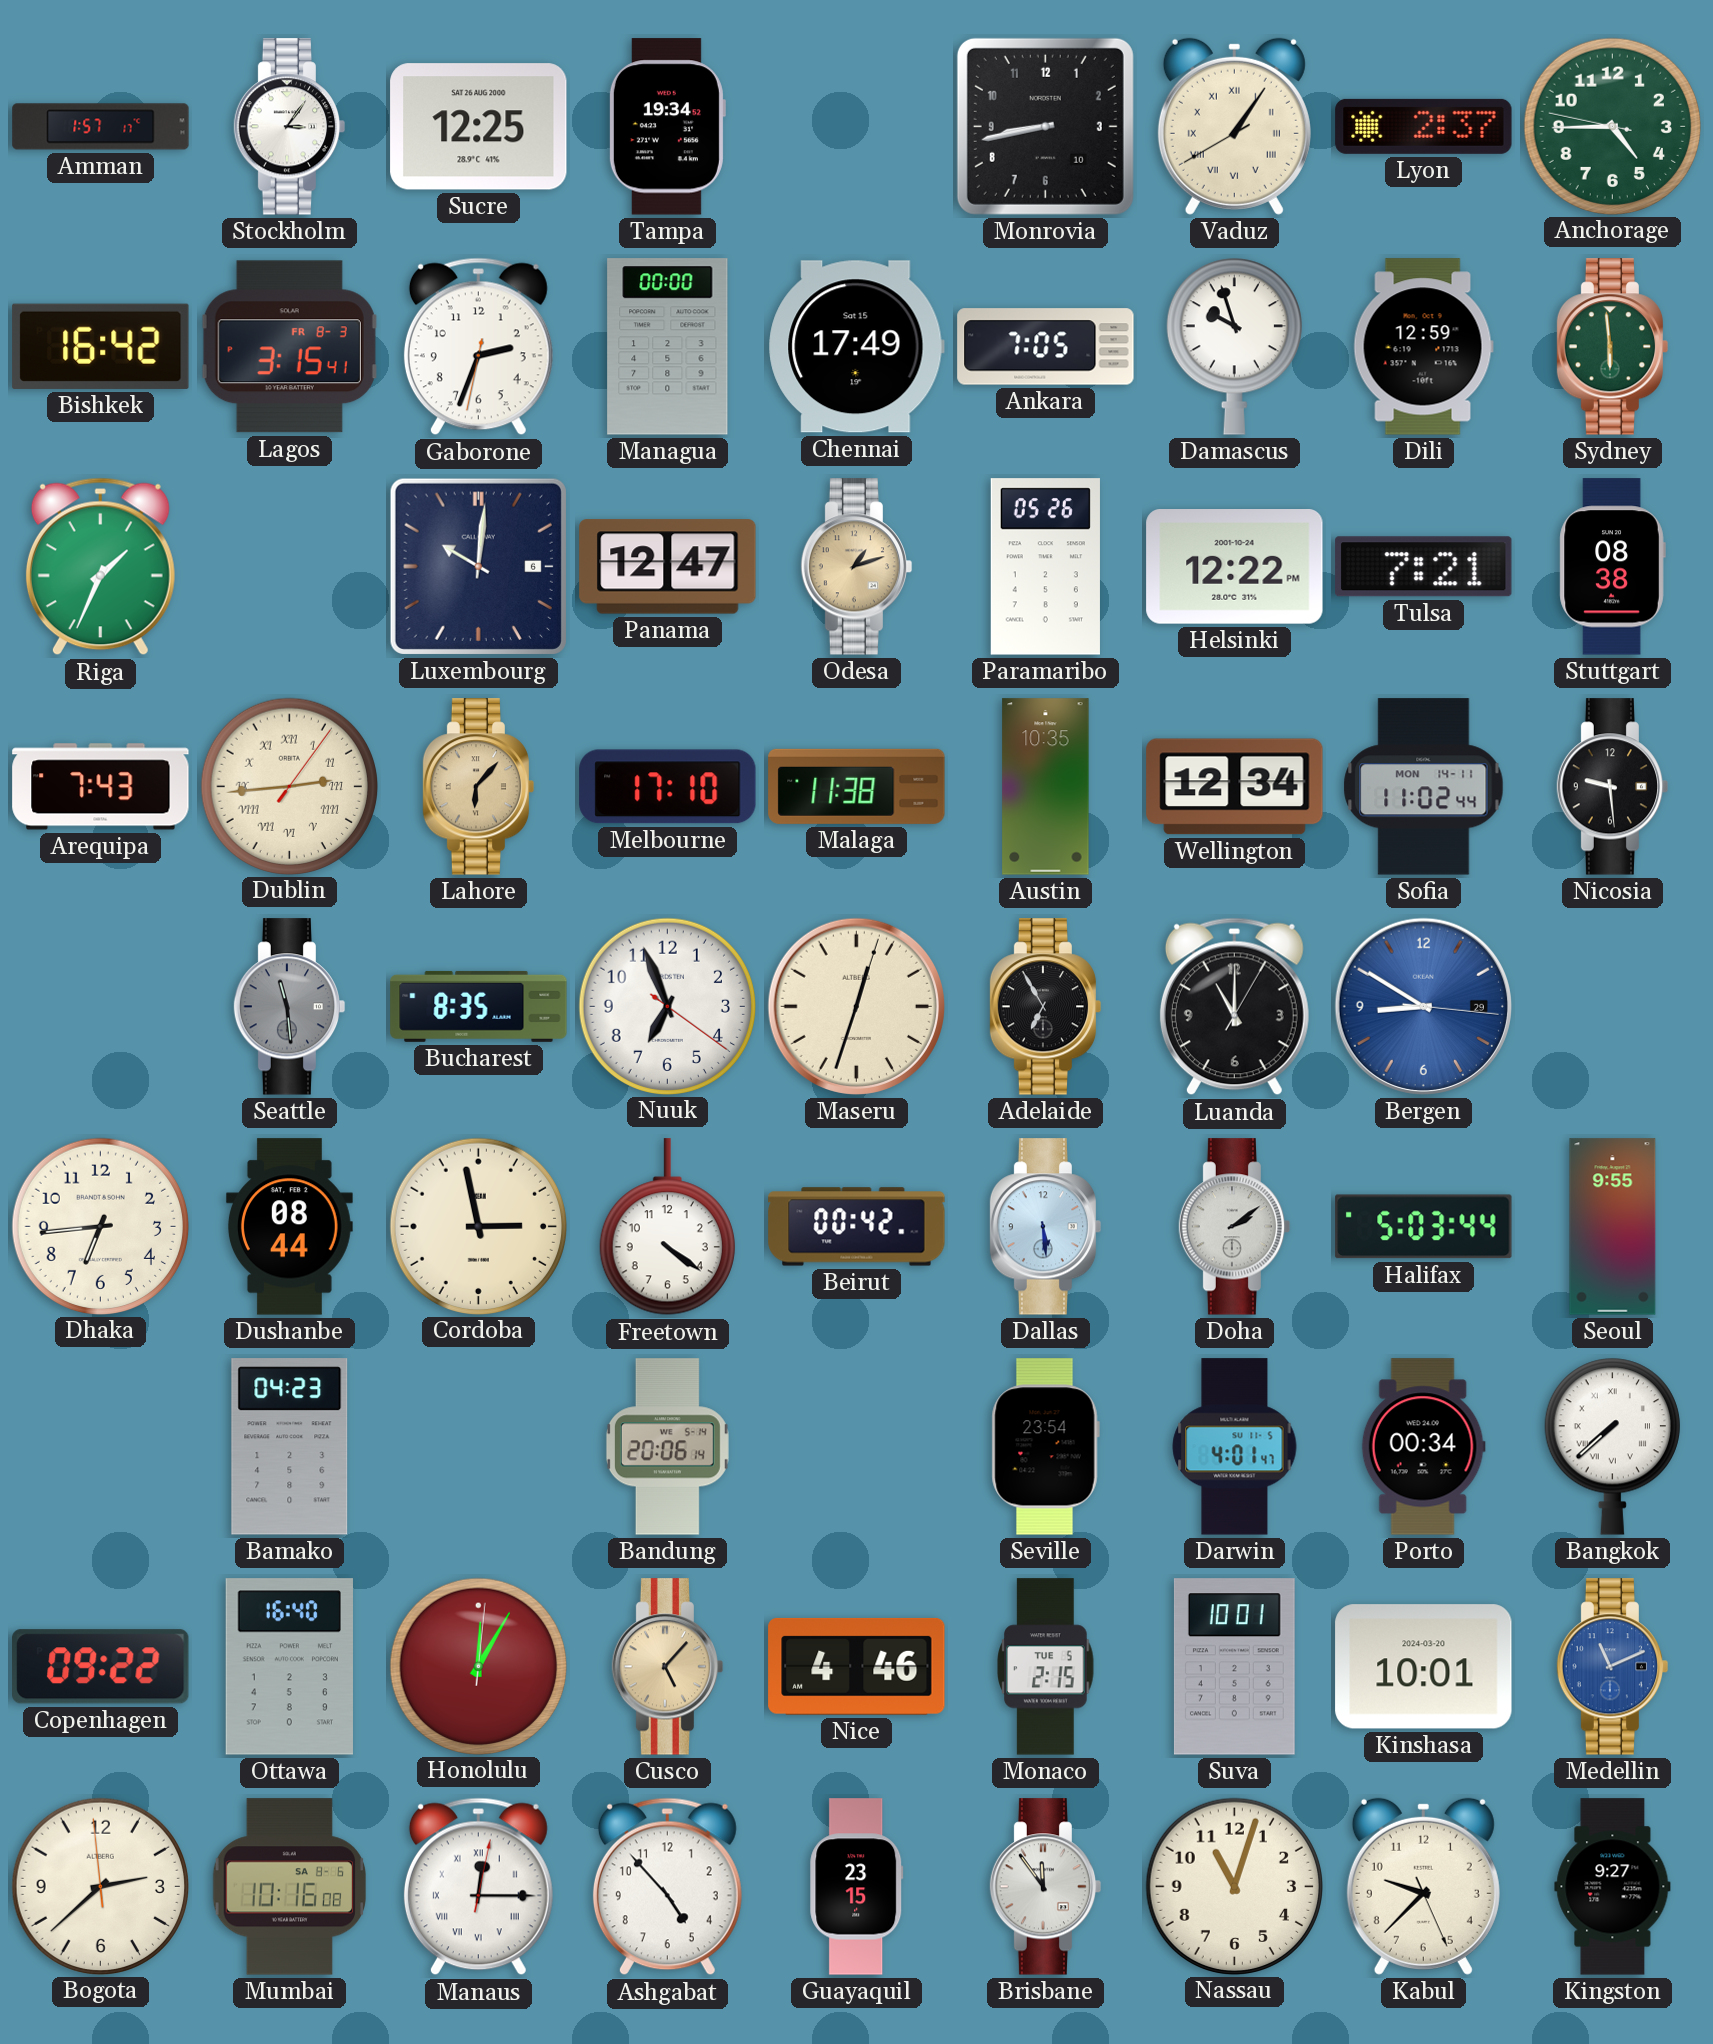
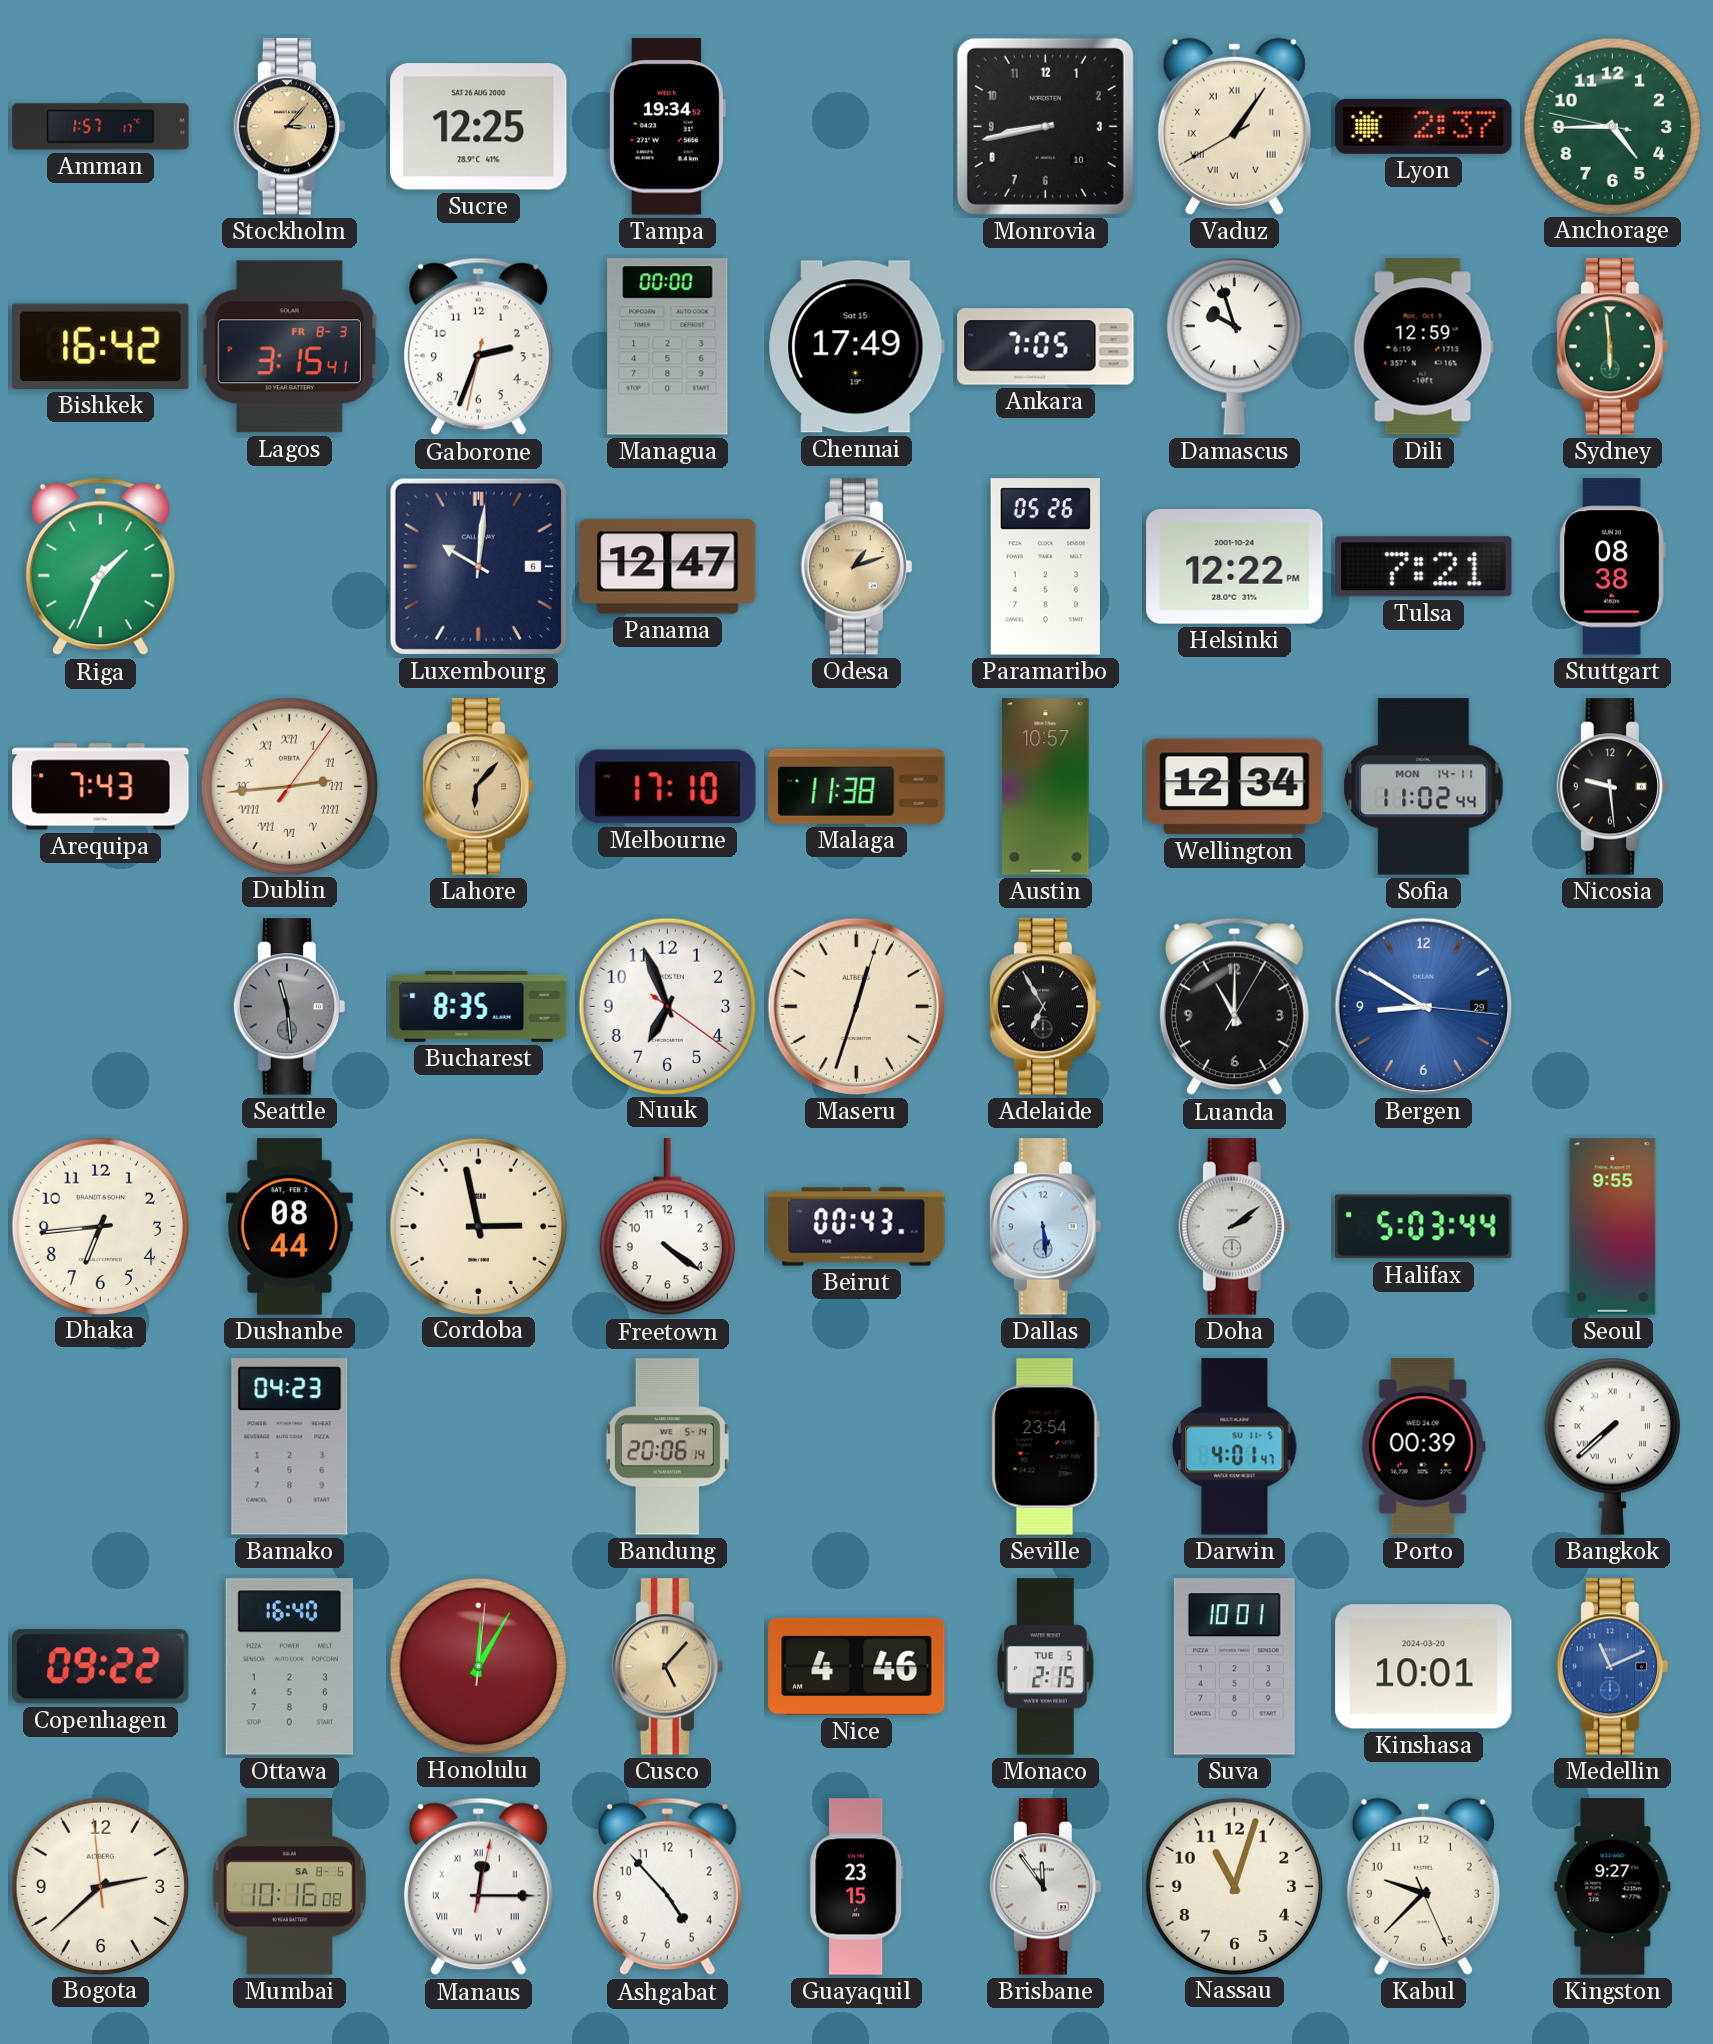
Stockholm: 3:06 -> 3:07 (290, 127)
Stockholm dial: white -> champagne (290, 127)
Austin: 10:35 -> 10:57 (1046, 787)
Beirut: 00:42 -> 00:43 (857, 1227)
Porto: 00:34 -> 00:39 (1423, 1447)
